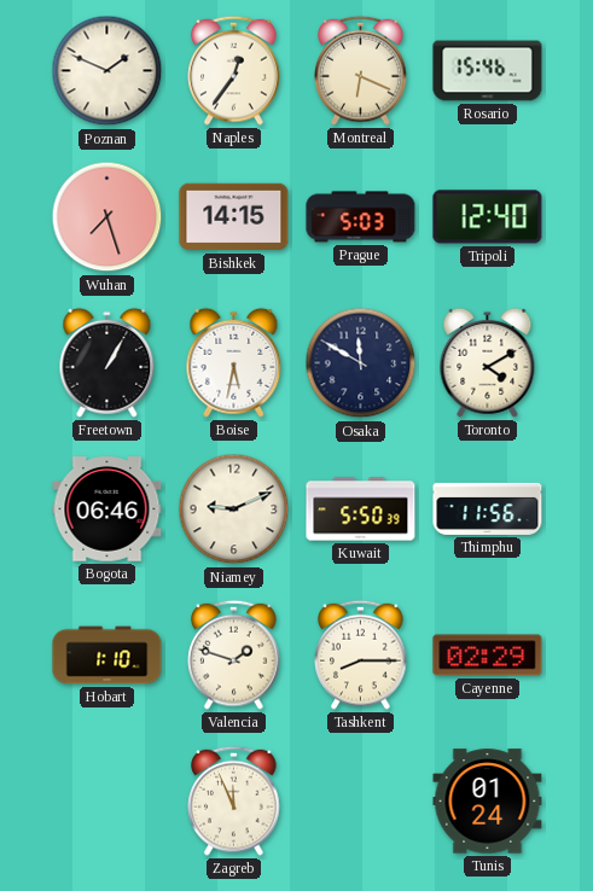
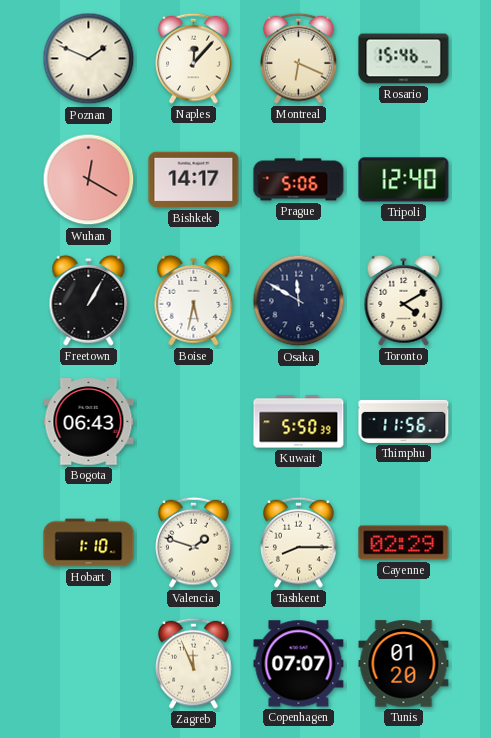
Naples: 12:36 -> 12:07 (194, 58)
Wuhan: 7:27 -> 12:20 (89, 180)
Bishkek: 14:15 -> 14:17 (194, 180)
Prague: 5:03 -> 5:06 (299, 180)
Bogota: 06:46 -> 06:43 (89, 422)
Niamey: 9:11 -> none (234, 509)
Copenhagen: none -> 07:07 (299, 664)
Tunis: 01:24 -> 01:20 (404, 664)
